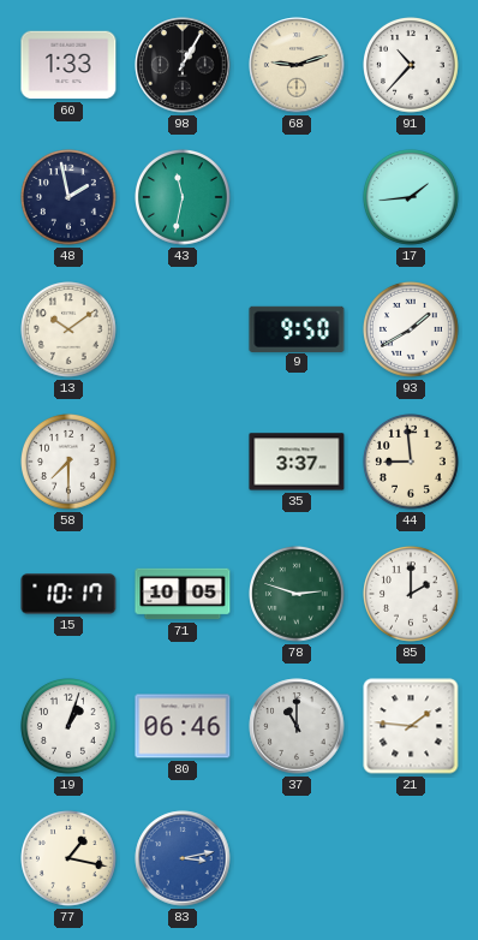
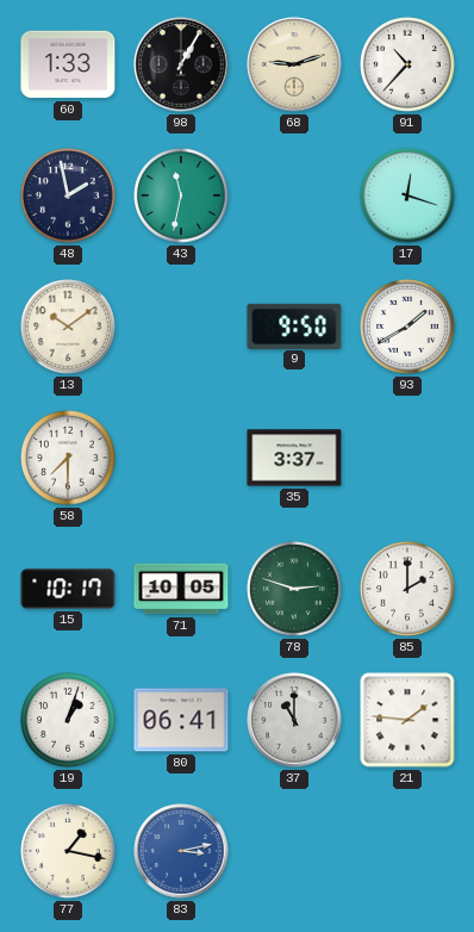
17: 1:44 -> 12:18 (408, 197)
44: 8:59 -> none (412, 463)
80: 06:46 -> 06:41 (181, 720)
